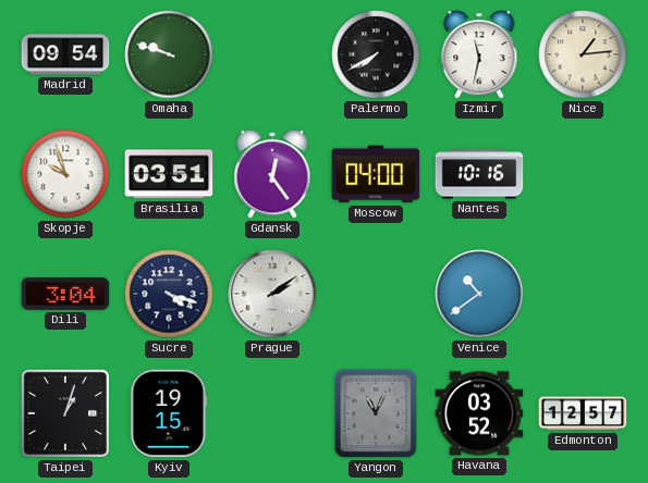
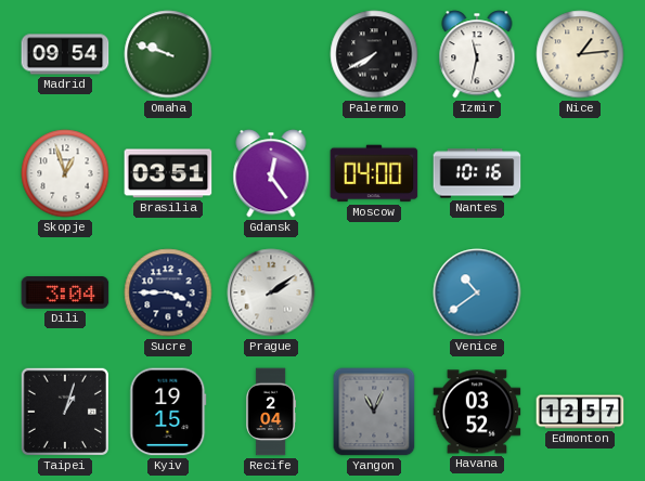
Skopje: 9:57 -> 12:57 (65, 173)
Sucre: 4:18 -> 3:45 (168, 292)
Recife: none -> 2:04 (271, 412)
